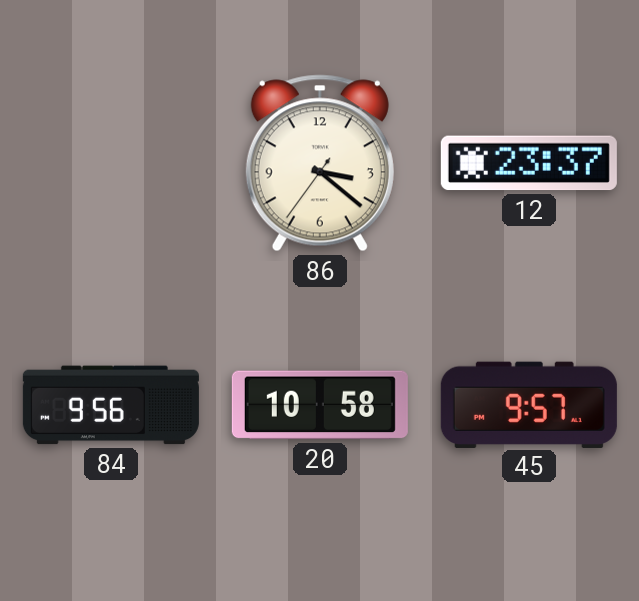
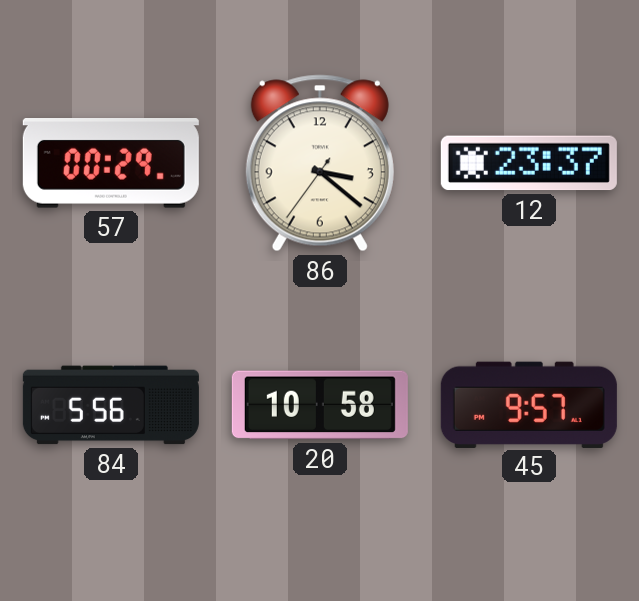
57: none -> 00:29 (111, 164)
84: 9:56 -> 5:56 (111, 405)
